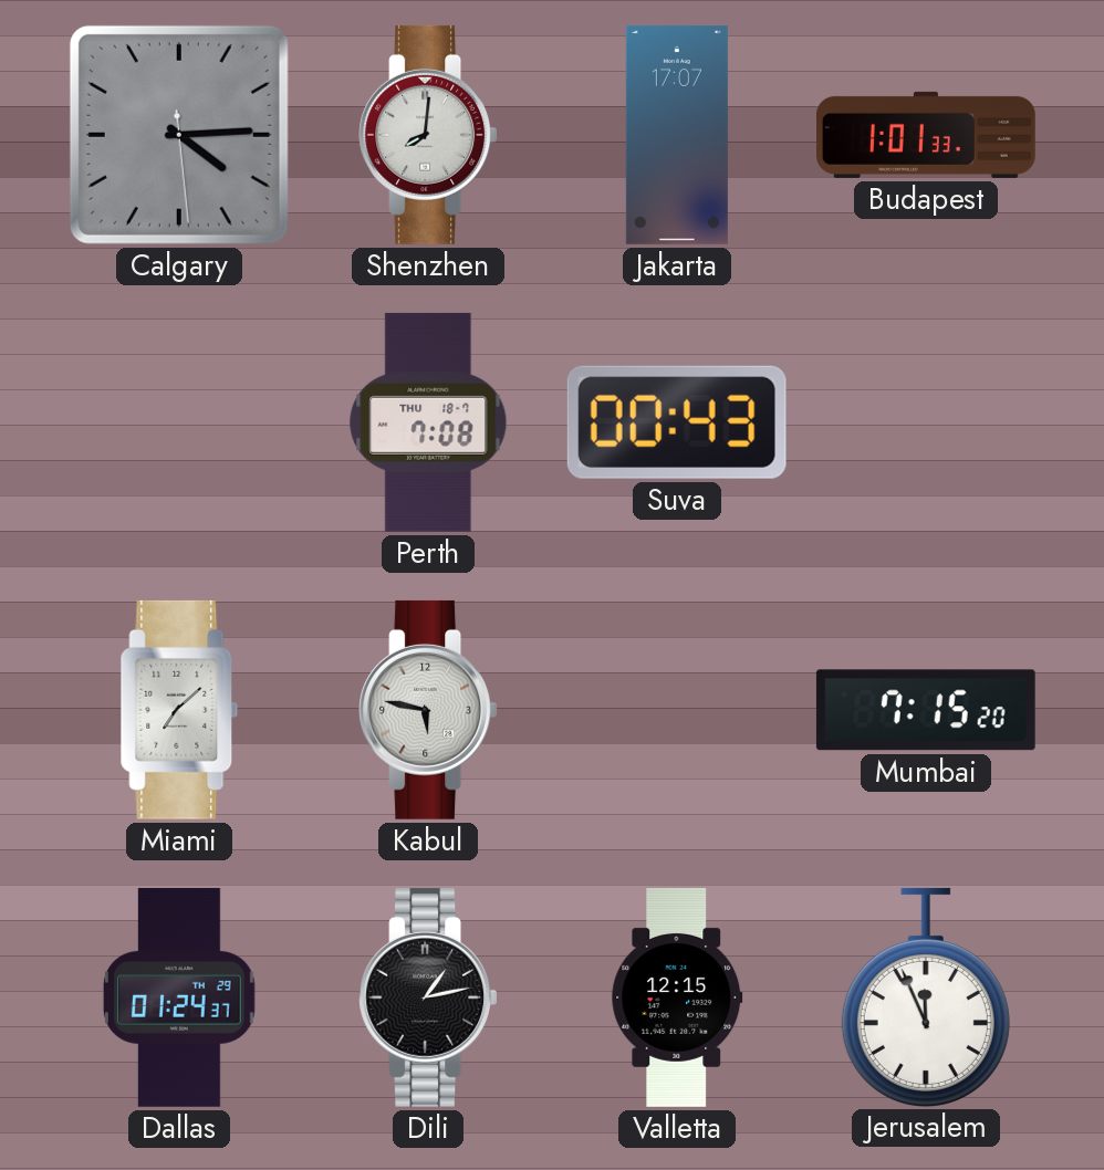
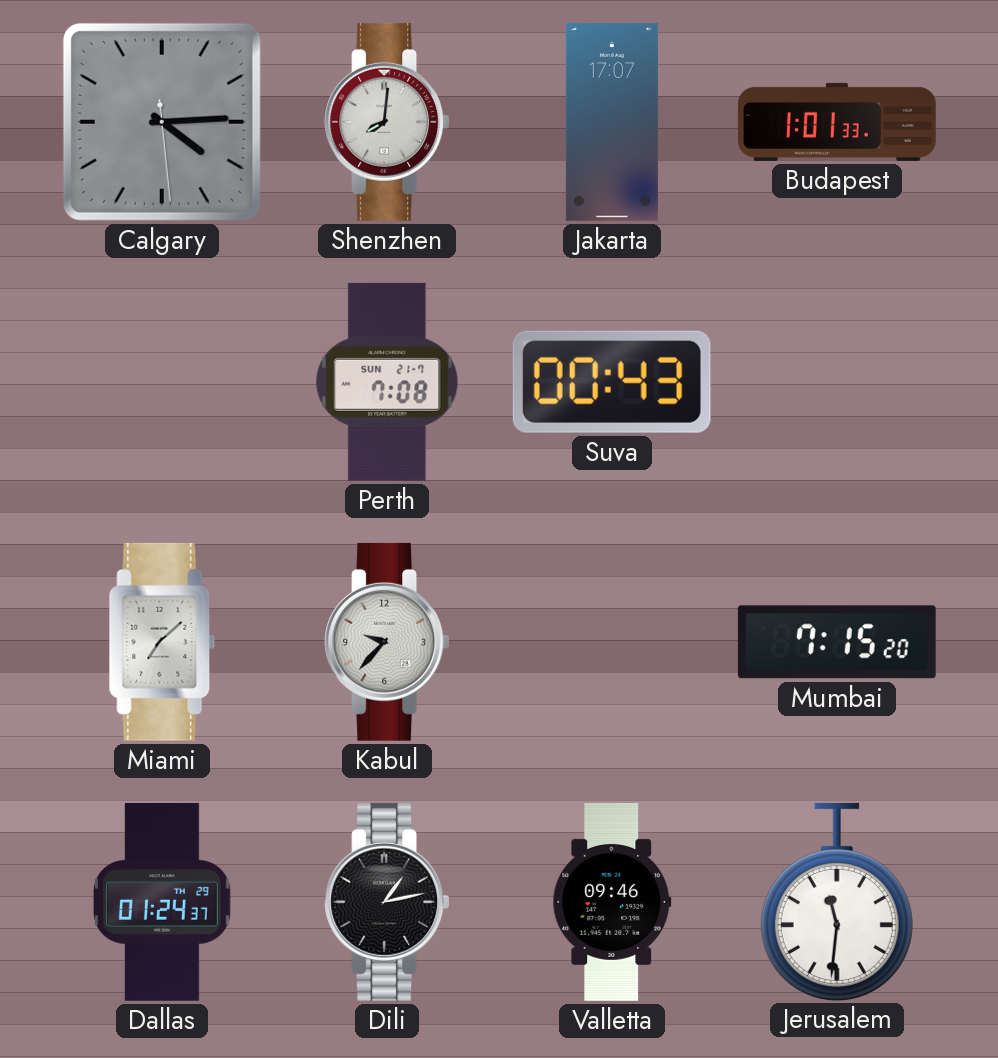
Perth date: THU 18-7 -> SUN 21-7 (387, 382)
Kabul: 5:47 -> 9:37 (387, 642)
Valletta: 12:15 -> 09:46 (612, 902)
Jerusalem: 11:56 -> 11:31 (837, 901)
